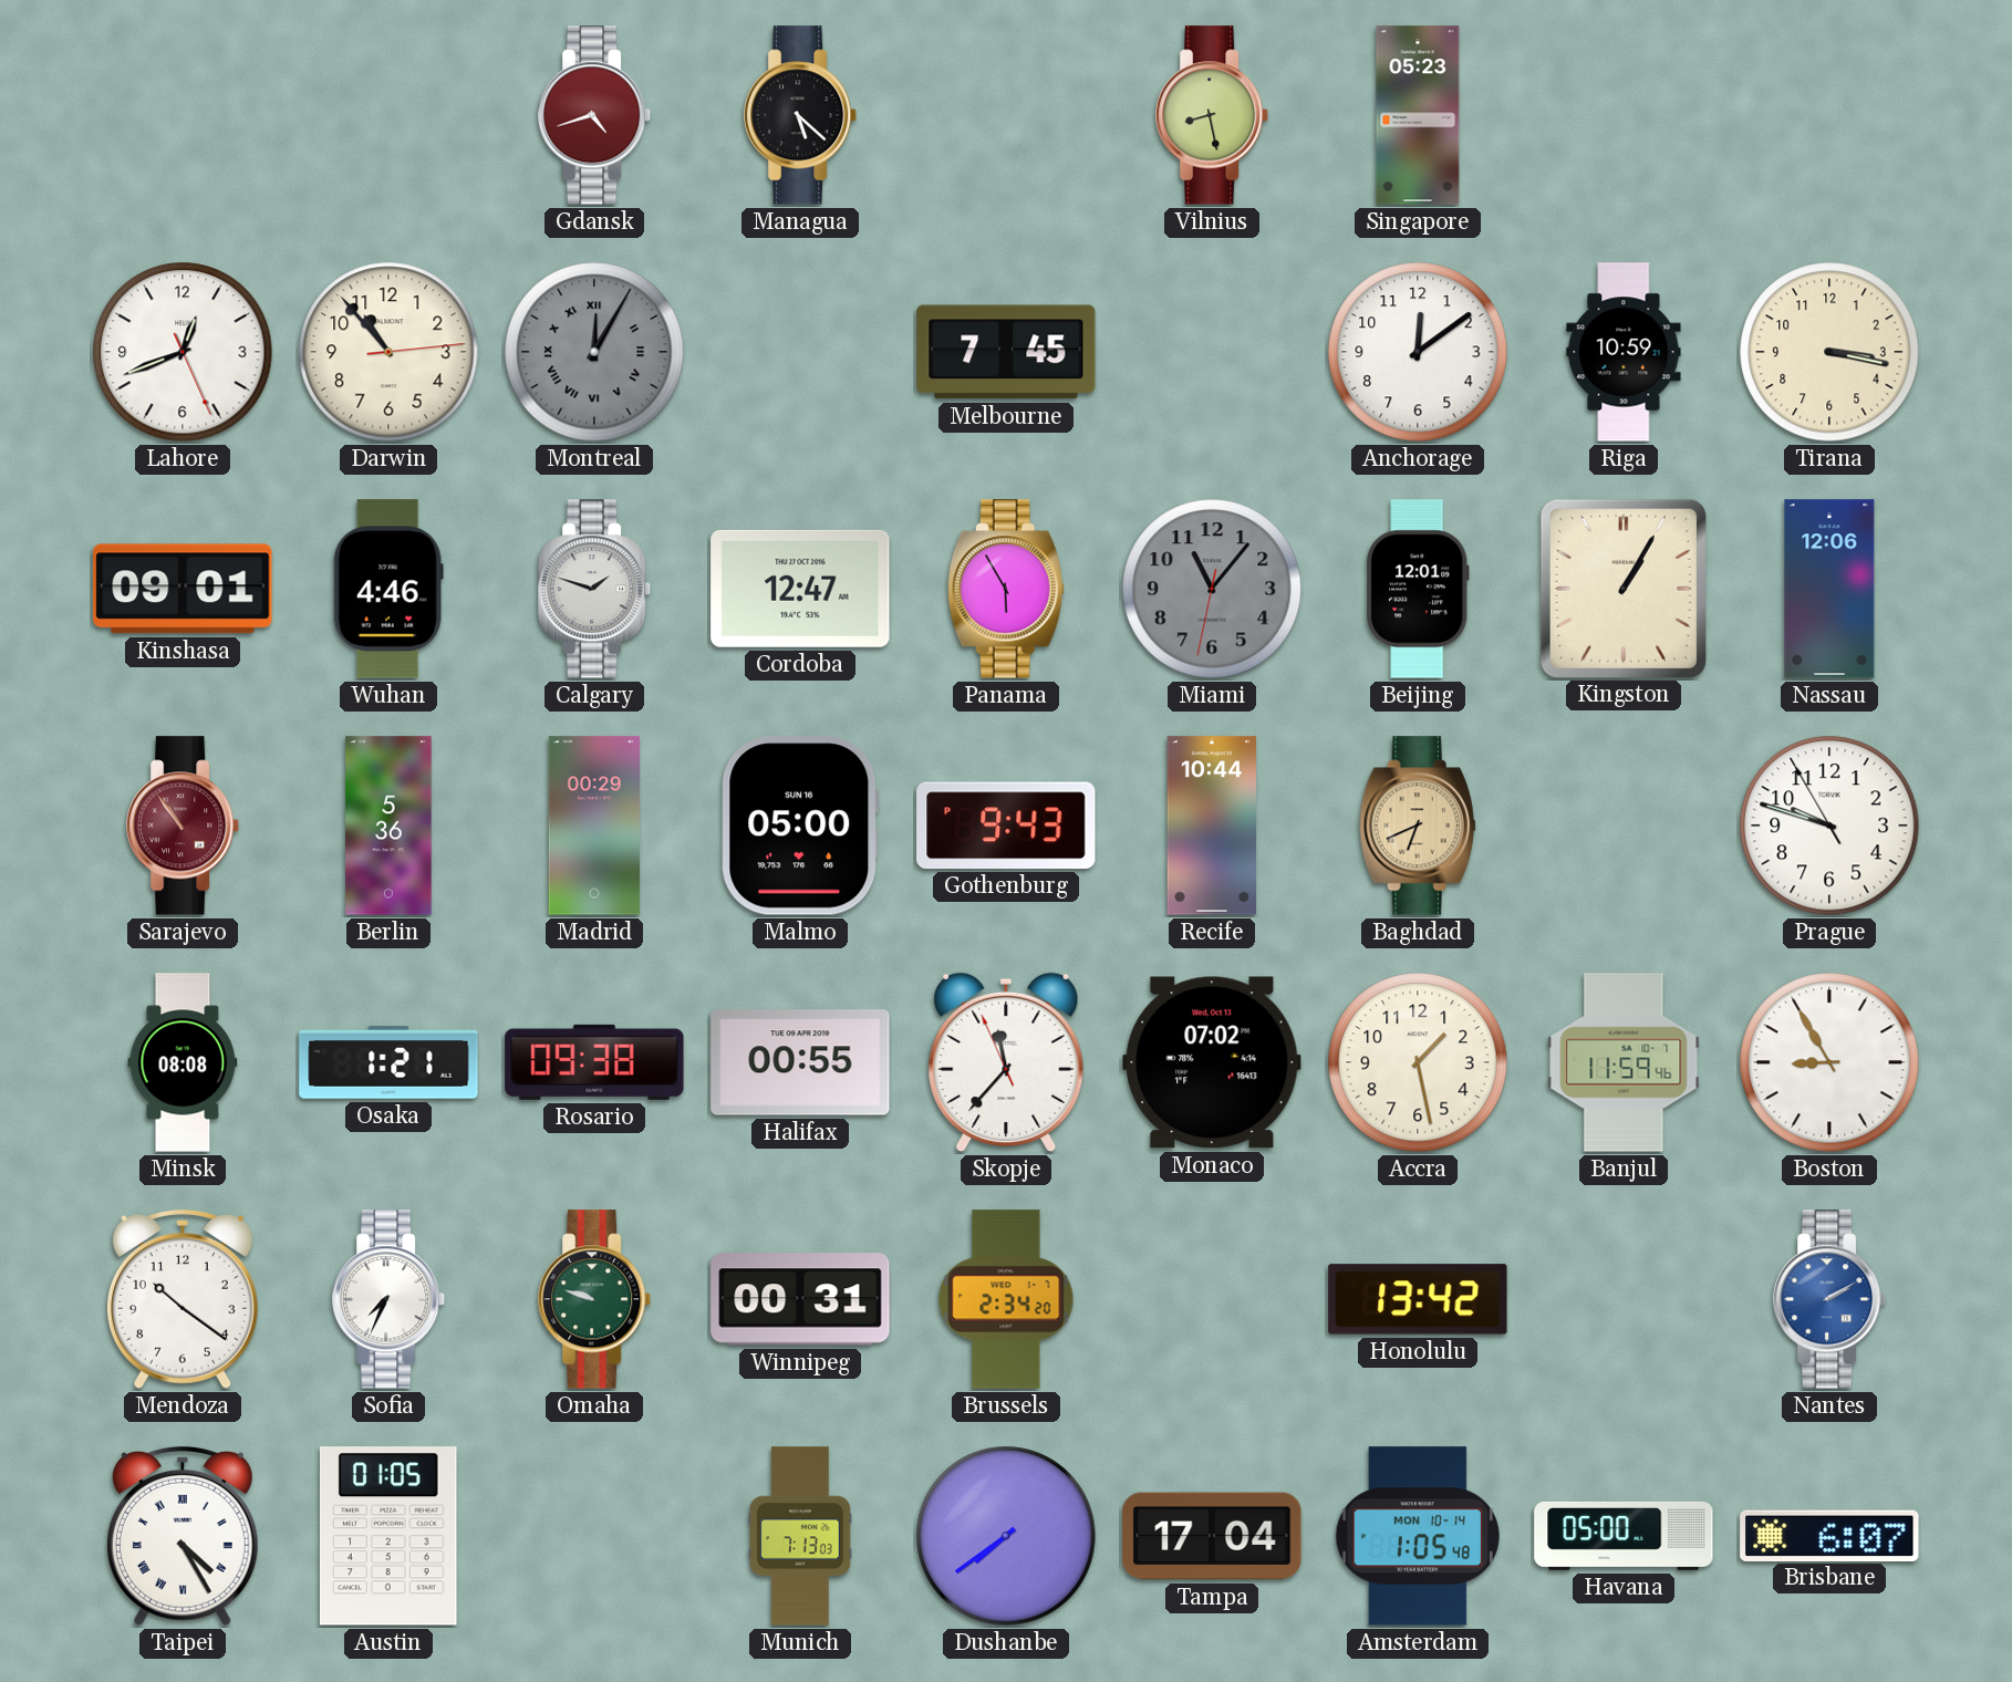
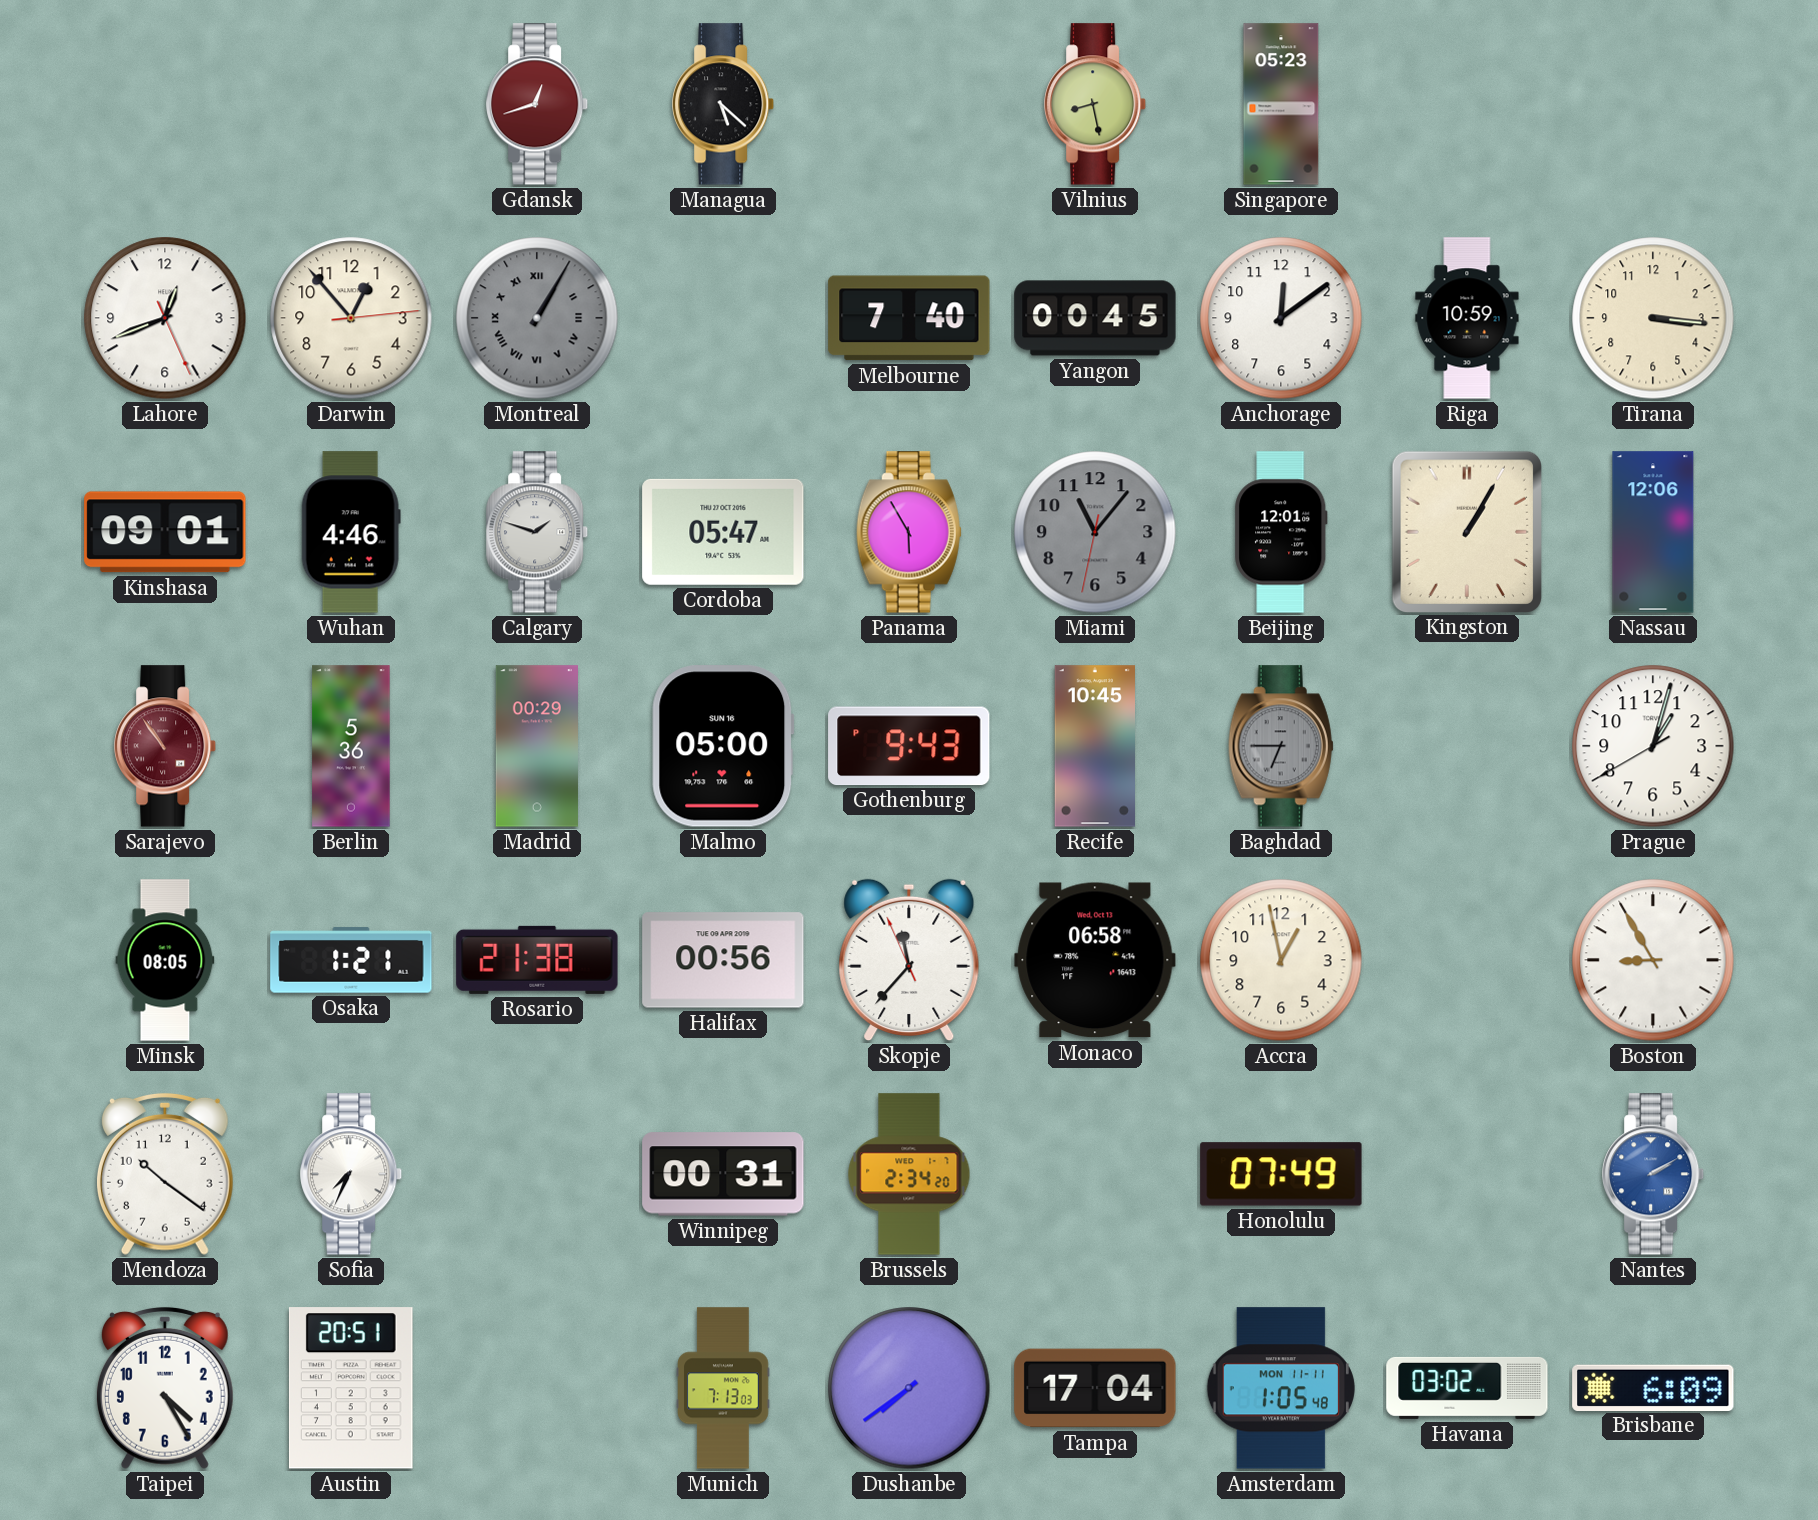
Gdansk: 4:42 -> 12:42 (538, 104)
Darwin: 10:53 -> 12:53 (351, 318)
Montreal: 12:05 -> 1:05 (537, 318)
Melbourne: 7:45 -> 7:40 (909, 318)
Yangon: none -> 00:45 (1095, 318)
Tirana: 3:17 -> 3:16 (1653, 318)
Cordoba: 12:47 -> 05:47 (723, 532)
Recife: 10:44 -> 10:45 (1094, 746)
Baghdad: 6:41 -> 6:45 (1281, 746)
Baghdad dial: champagne -> grey (1281, 746)
Prague: 9:47 -> 1:02 (1653, 746)
Minsk: 08:08 -> 08:05 (165, 960)
Rosario: 09:38 -> 21:38 (537, 960)
Halifax: 00:55 -> 00:56 (723, 960)
Monaco: 07:02 -> 06:58 (1095, 960)
Accra: 1:28 -> 12:58 (1281, 960)
Banjul: 11:59 -> none (1624, 1062)
Omaha: 9:48 -> none (595, 1299)
Honolulu: 13:42 -> 07:49 (1281, 1174)
Taipei numerals: Roman -> Arabic (165, 1388)
Austin: 01:05 -> 20:51 (351, 1388)
Amsterdam date: MON 10-14 -> MON 11-11 (1281, 1388)
Havana: 05:00 -> 03:02 (1467, 1388)
Brisbane: 6:07 -> 6:09 (1653, 1387)
